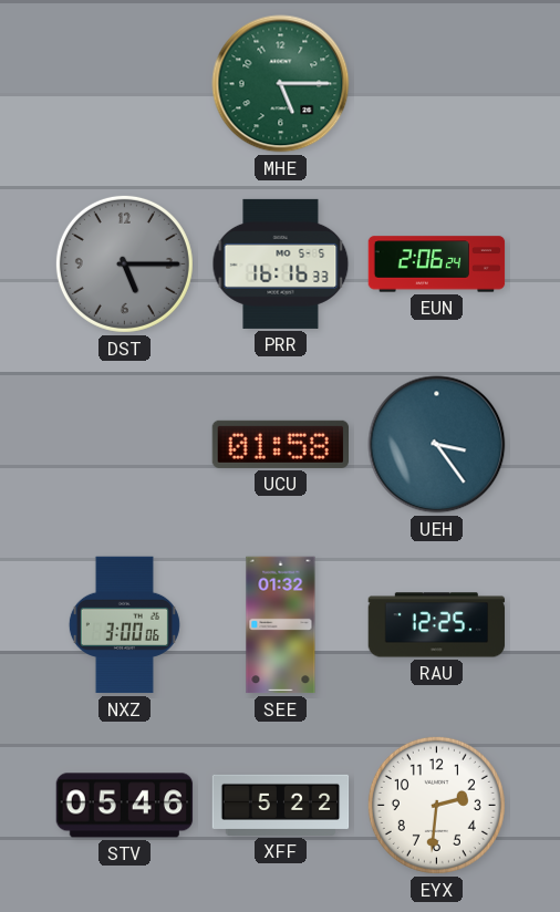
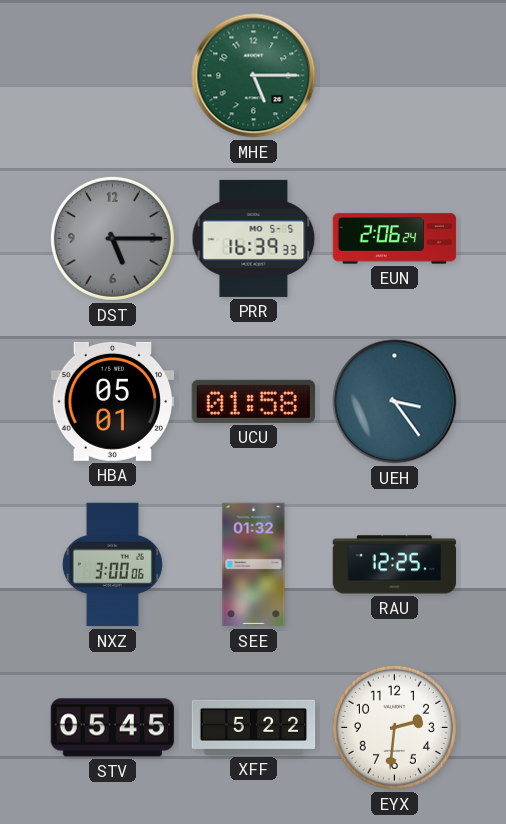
PRR: 16:16 -> 16:39 (254, 238)
HBA: none -> 05:01 (112, 401)
STV: 05:46 -> 05:45 (113, 728)
